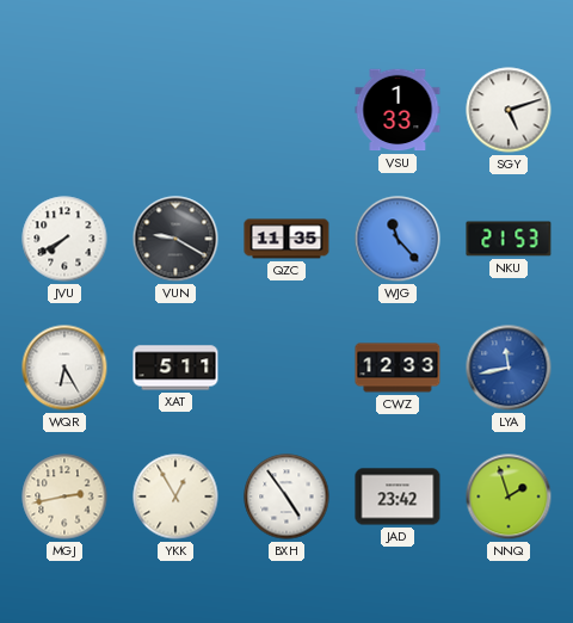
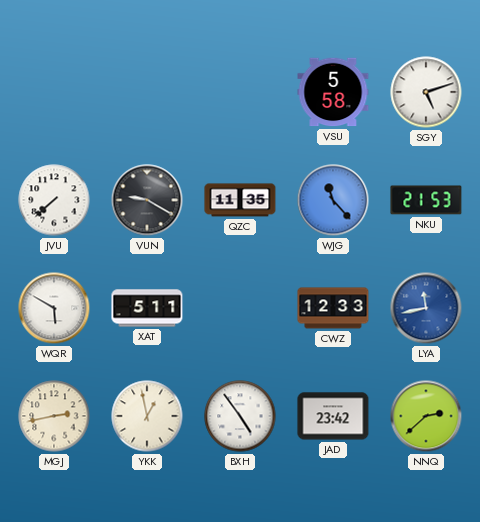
VSU: 1:33 -> 5:58 (333, 92)
JVU: 7:40 -> 7:38 (54, 200)
WQR: 6:25 -> 5:50 (54, 308)
YKK: 12:55 -> 12:58 (147, 416)
NNQ: 1:57 -> 2:38 (426, 416)
